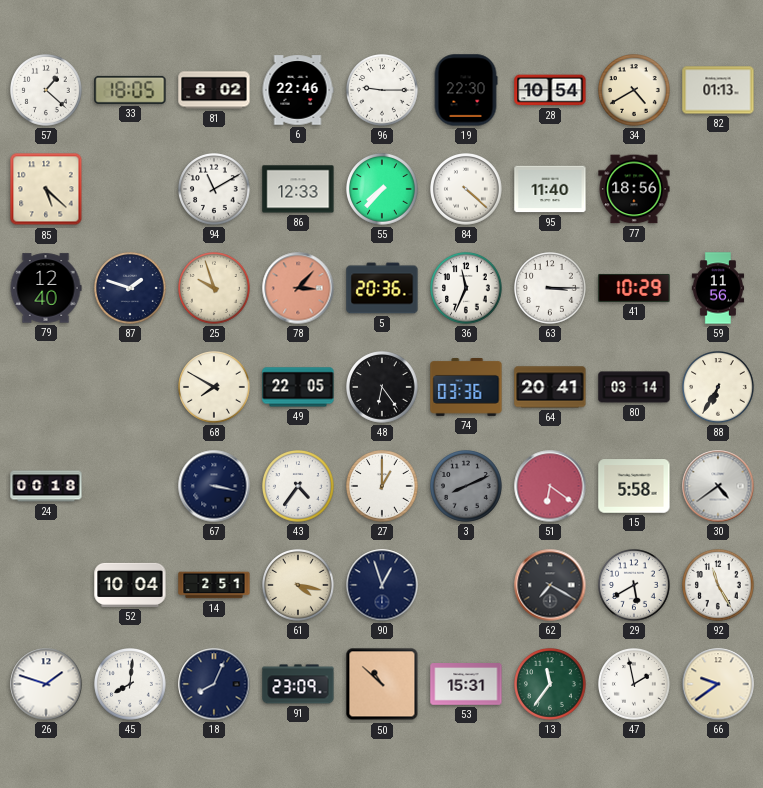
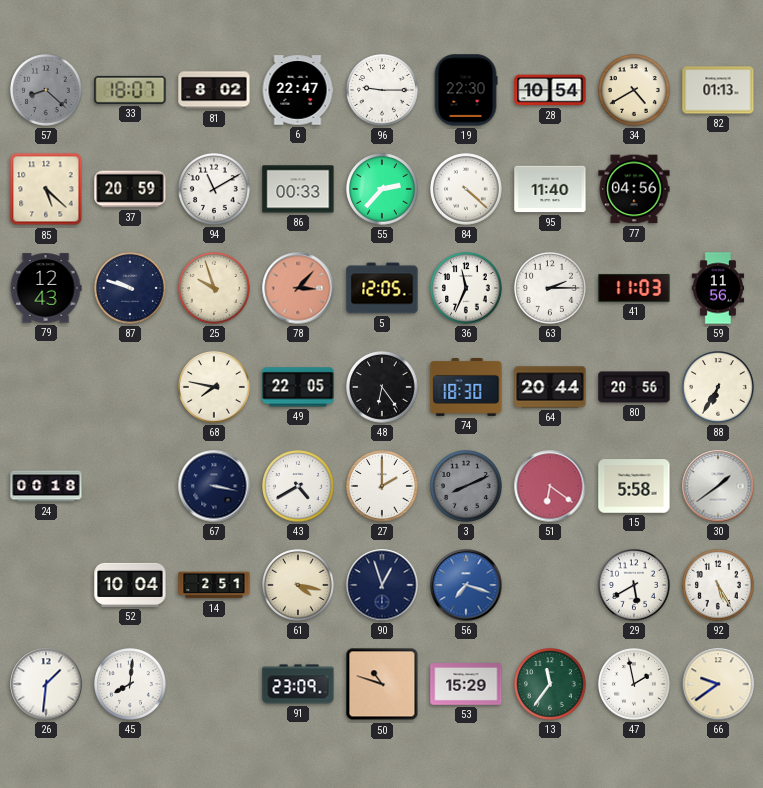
57: 1:22 -> 8:22 (47, 91)
57 dial: white -> grey (47, 91)
33: 18:05 -> 18:07 (130, 90)
6: 22:46 -> 22:47 (298, 90)
37: none -> 20:59 (130, 189)
86: 12:33 -> 00:33 (298, 189)
55: 7:37 -> 2:37 (383, 190)
77: 18:56 -> 04:56 (634, 189)
79: 12:40 -> 12:43 (46, 288)
87: 1:48 -> 9:48 (131, 289)
5: 20:36 -> 12:05 (382, 288)
63: 3:15 -> 2:15 (551, 289)
41: 10:29 -> 11:03 (634, 288)
68: 7:50 -> 7:47 (215, 388)
74: 03:36 -> 18:30 (466, 388)
64: 20:41 -> 20:44 (550, 387)
80: 03:14 -> 20:56 (634, 387)
43: 4:36 -> 4:40 (299, 487)
27: 1:00 -> 2:00 (383, 487)
30: 4:39 -> 1:39 (718, 486)
56: none -> 7:18 (466, 585)
62: 7:20 -> none (550, 585)
92: 11:25 -> 5:25 (719, 586)
26: 1:48 -> 1:31 (46, 684)
18: 8:04 -> none (214, 684)
50: 10:52 -> 10:48 (382, 684)
53: 15:31 -> 15:29 (466, 684)
